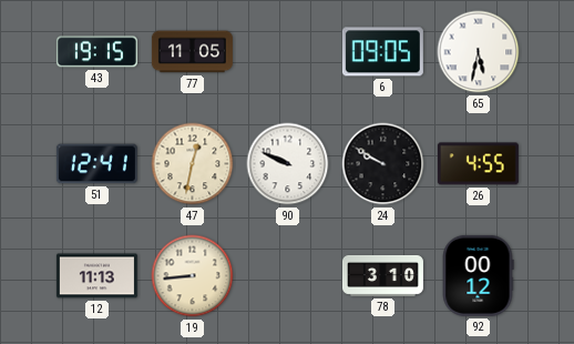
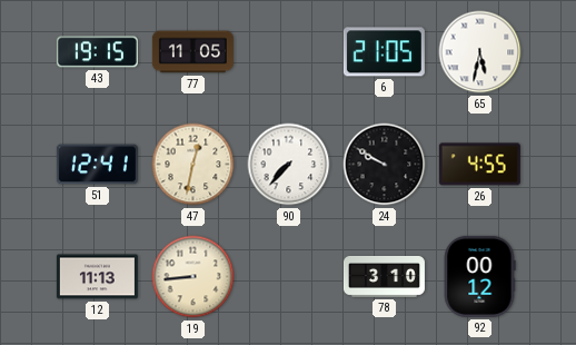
6: 09:05 -> 21:05 (384, 52)
90: 9:49 -> 7:37 (289, 165)
